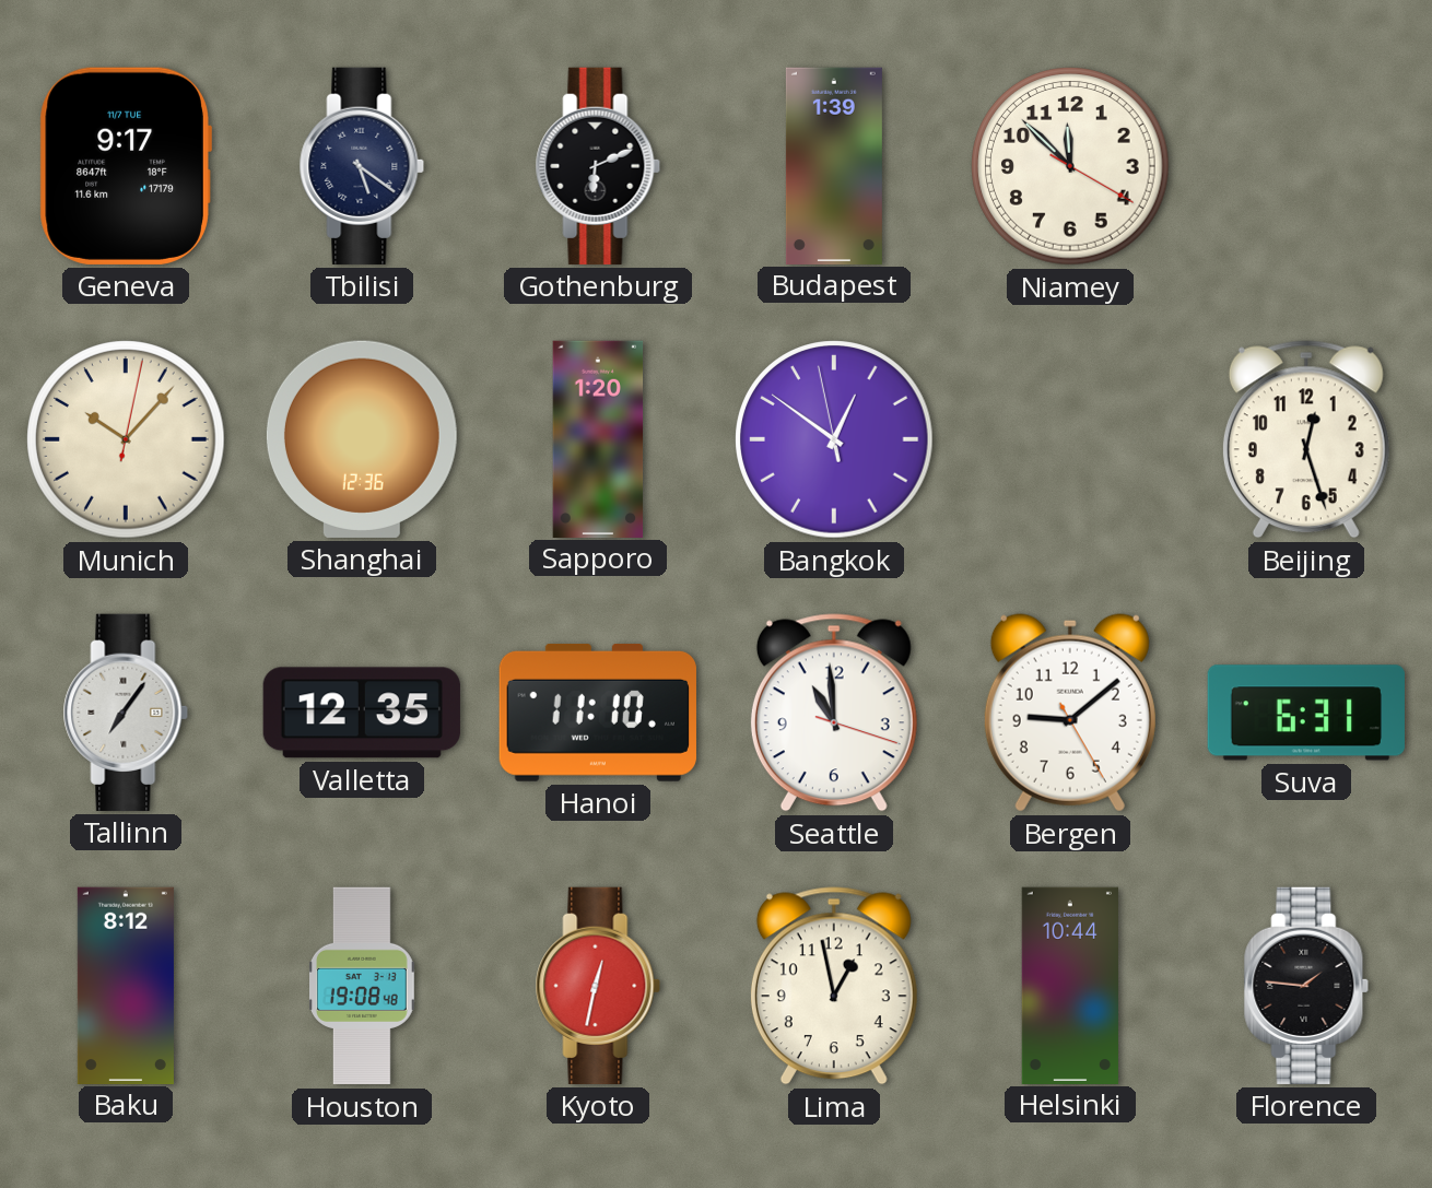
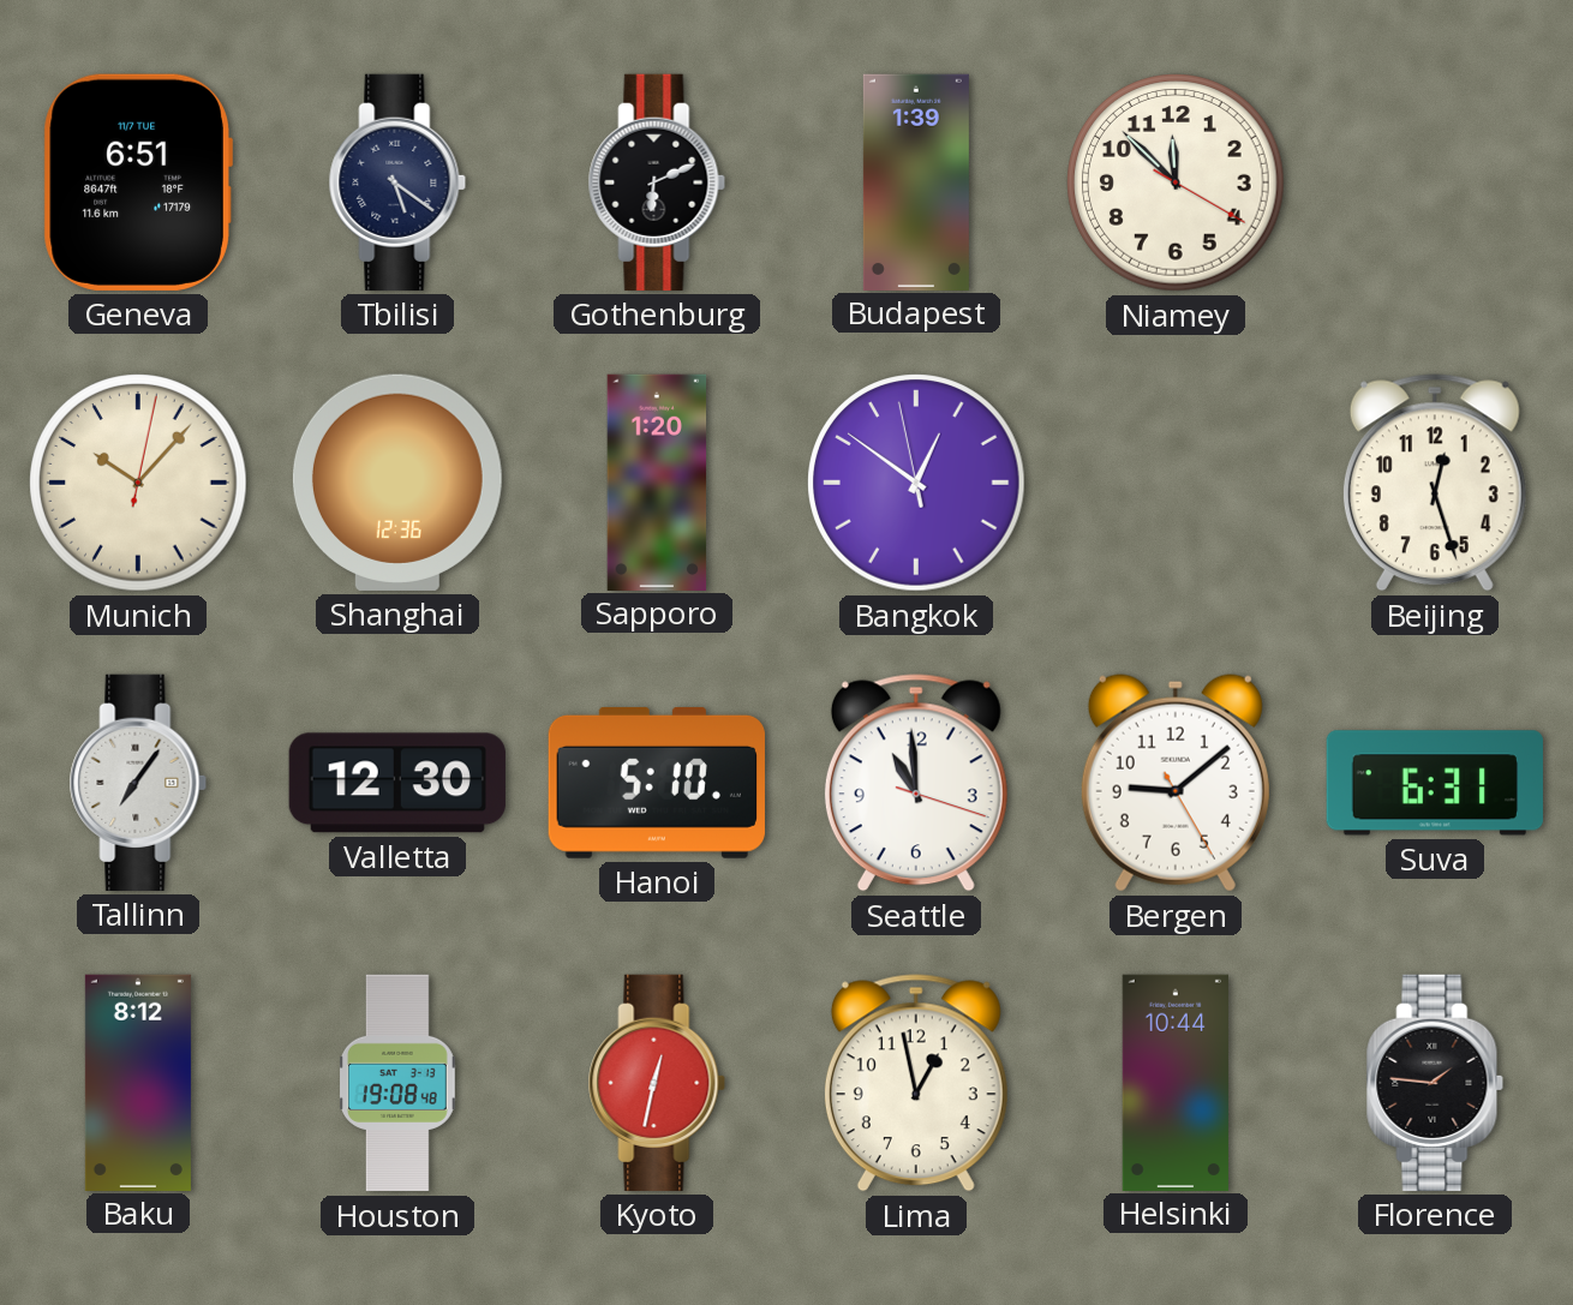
Geneva: 9:17 -> 6:51 (138, 182)
Valletta: 12:35 -> 12:30 (397, 783)
Hanoi: 11:10 -> 5:10 (657, 783)
